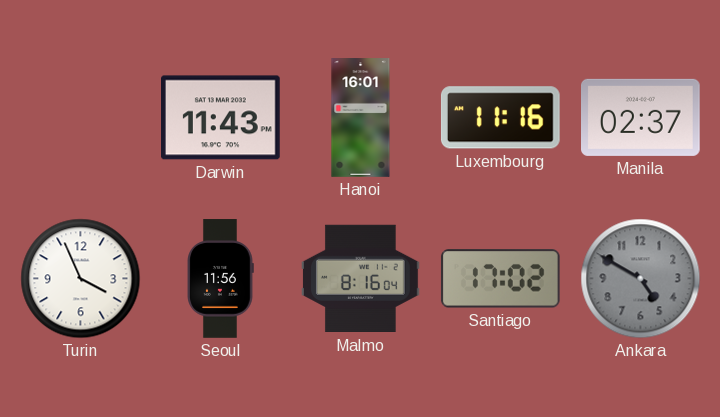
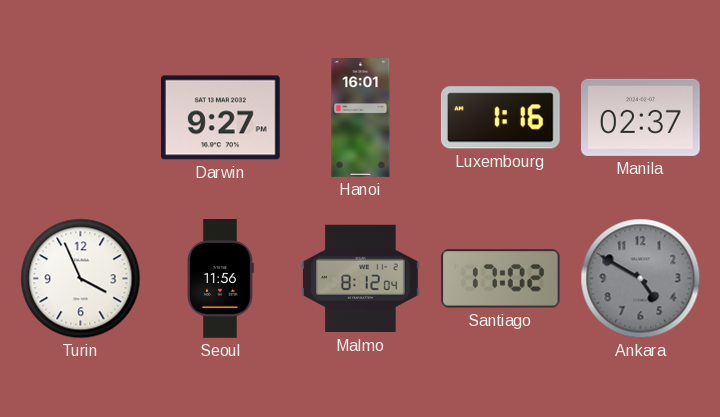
Darwin: 11:43 -> 9:27 (221, 118)
Luxembourg: 11:16 -> 1:16 (500, 118)
Malmo: 8:16 -> 8:12 (361, 279)
